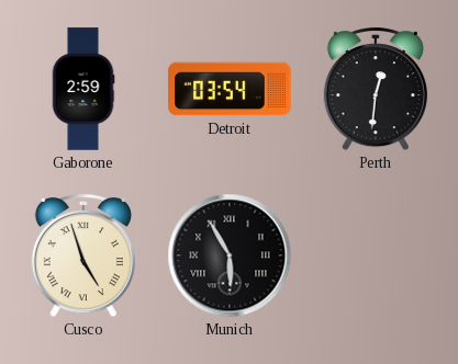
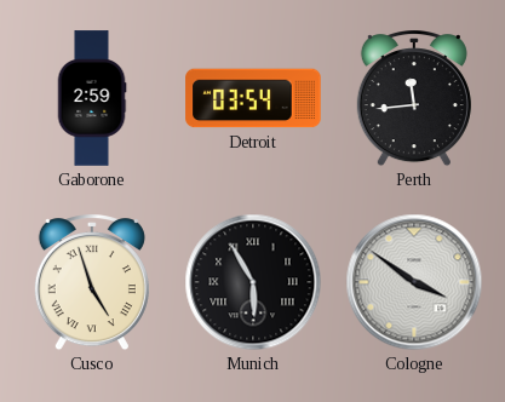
Perth: 12:31 -> 11:44 (414, 99)
Cologne: none -> 3:51 (414, 282)
